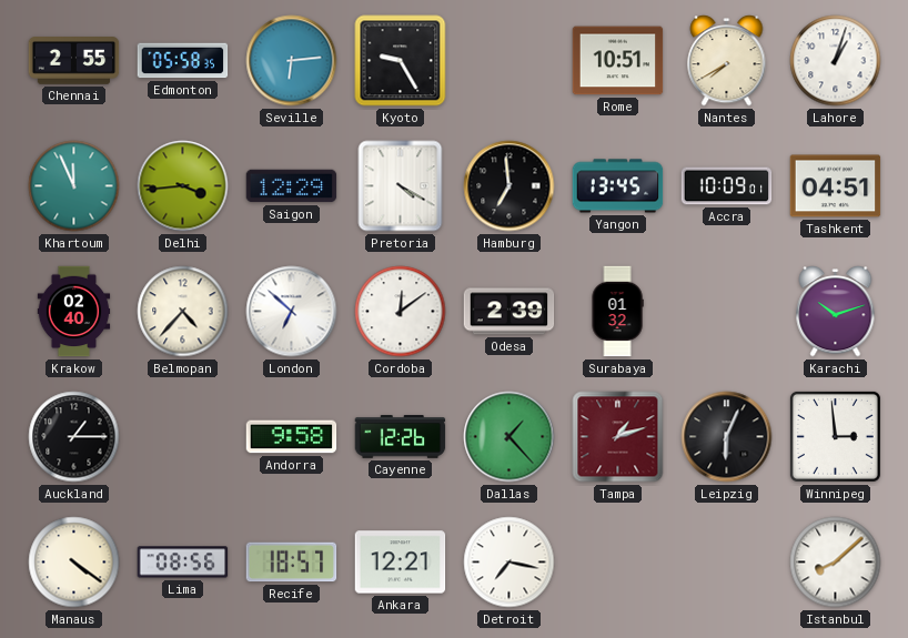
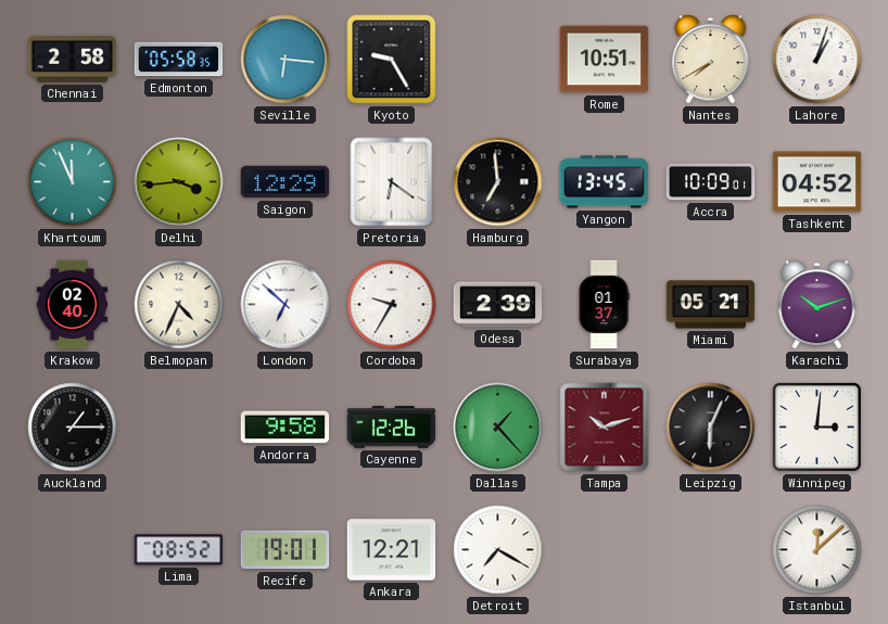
Chennai: 2:55 -> 2:58 (73, 60)
Seville: 6:14 -> 6:16 (286, 60)
Pretoria: 4:20 -> 6:21 (392, 182)
Tashkent: 04:51 -> 04:52 (817, 182)
Belmopan: 4:37 -> 4:34 (179, 305)
Cordoba: 12:09 -> 9:35 (392, 305)
Surabaya: 01:32 -> 01:37 (604, 305)
Miami: none -> 05:21 (711, 305)
Tampa: 1:12 -> 10:12 (605, 428)
Winnipeg: 2:59 -> 3:01 (816, 426)
Manaus: 4:21 -> none (74, 563)
Lima: 08:56 -> 08:52 (179, 550)
Recife: 18:57 -> 19:01 (286, 550)
Detroit: 7:17 -> 7:20 (498, 550)
Istanbul: 8:08 -> 12:08 (817, 550)
